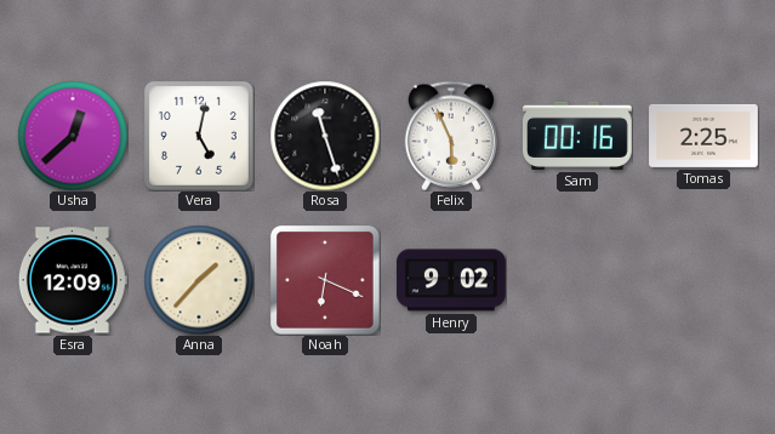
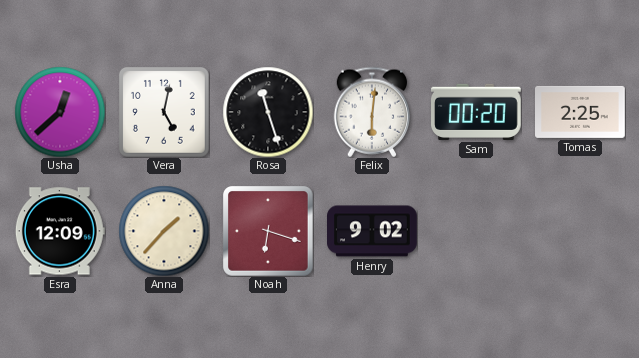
Felix: 5:56 -> 6:01 (371, 112)
Sam: 00:16 -> 00:20 (477, 112)
Noah: 6:19 -> 6:18 (268, 231)
